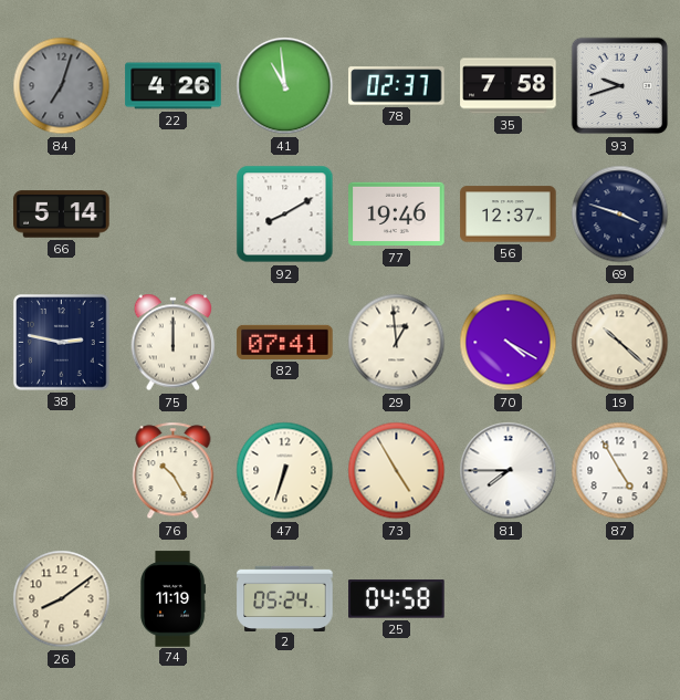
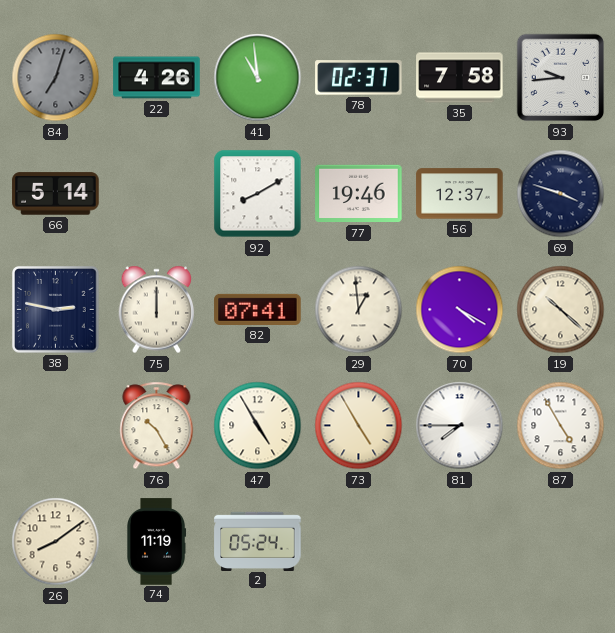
93: 9:42 -> 9:44 (561, 78)
47: 6:33 -> 4:55 (258, 426)
25: 04:58 -> none (397, 599)
